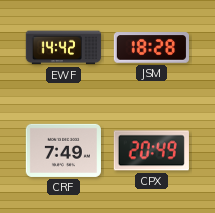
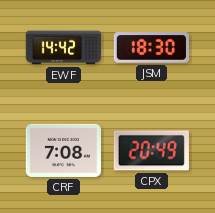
JSM: 18:28 -> 18:30 (151, 48)
CRF: 7:49 -> 7:08 (63, 150)
